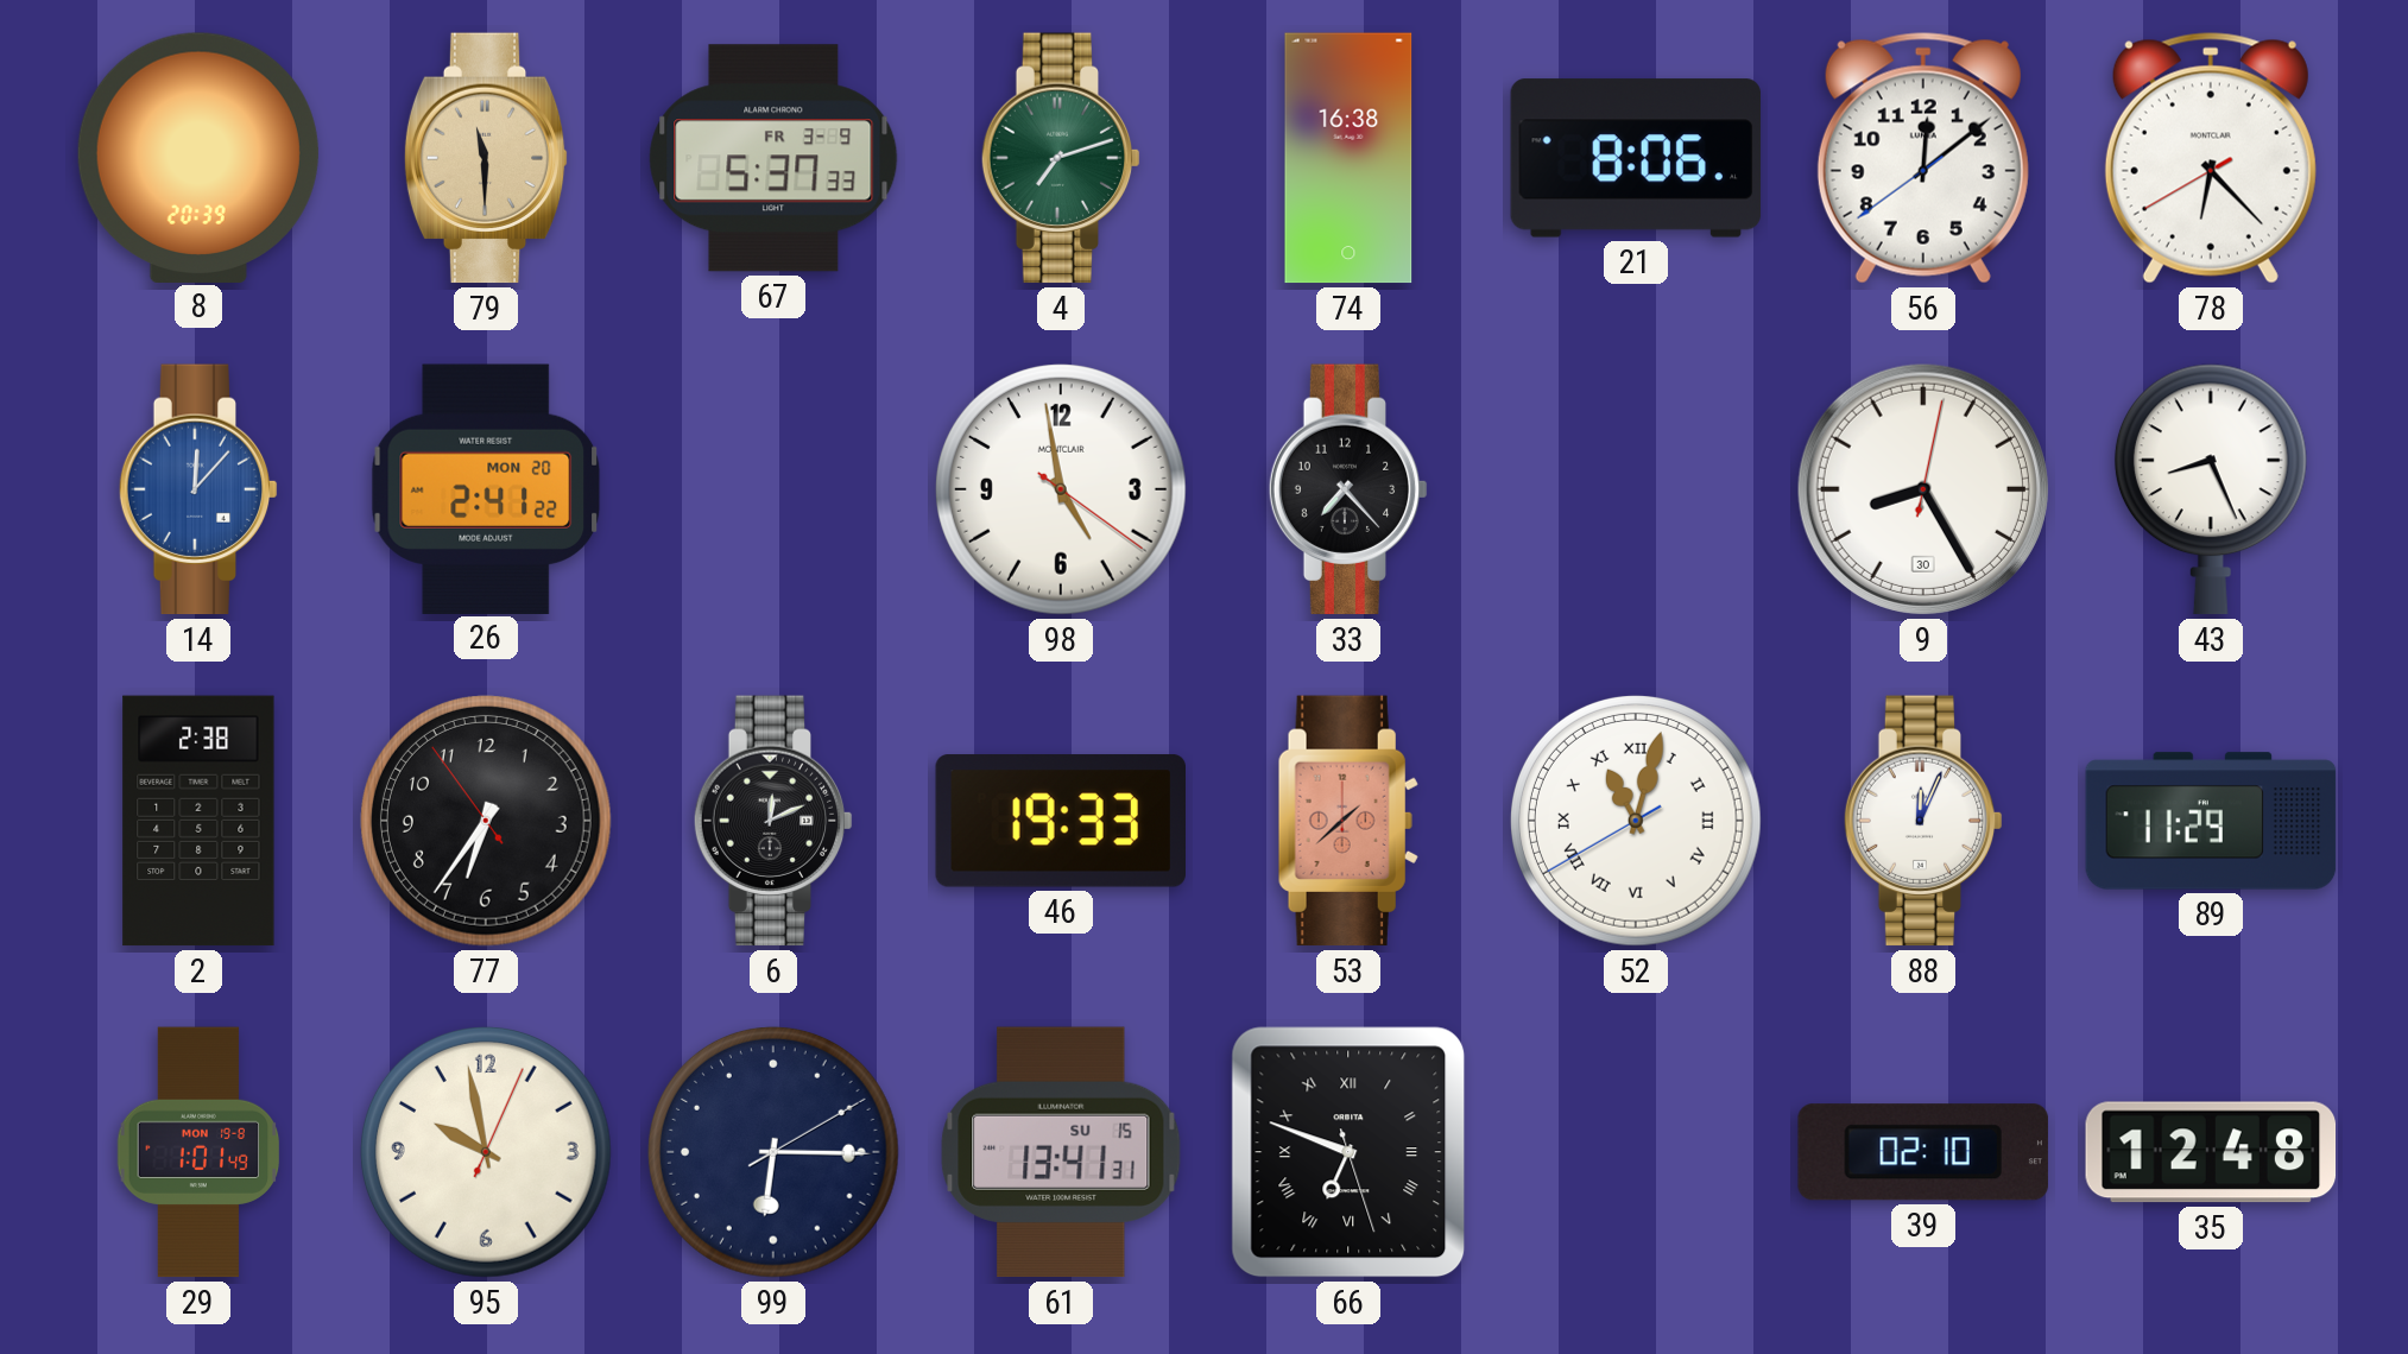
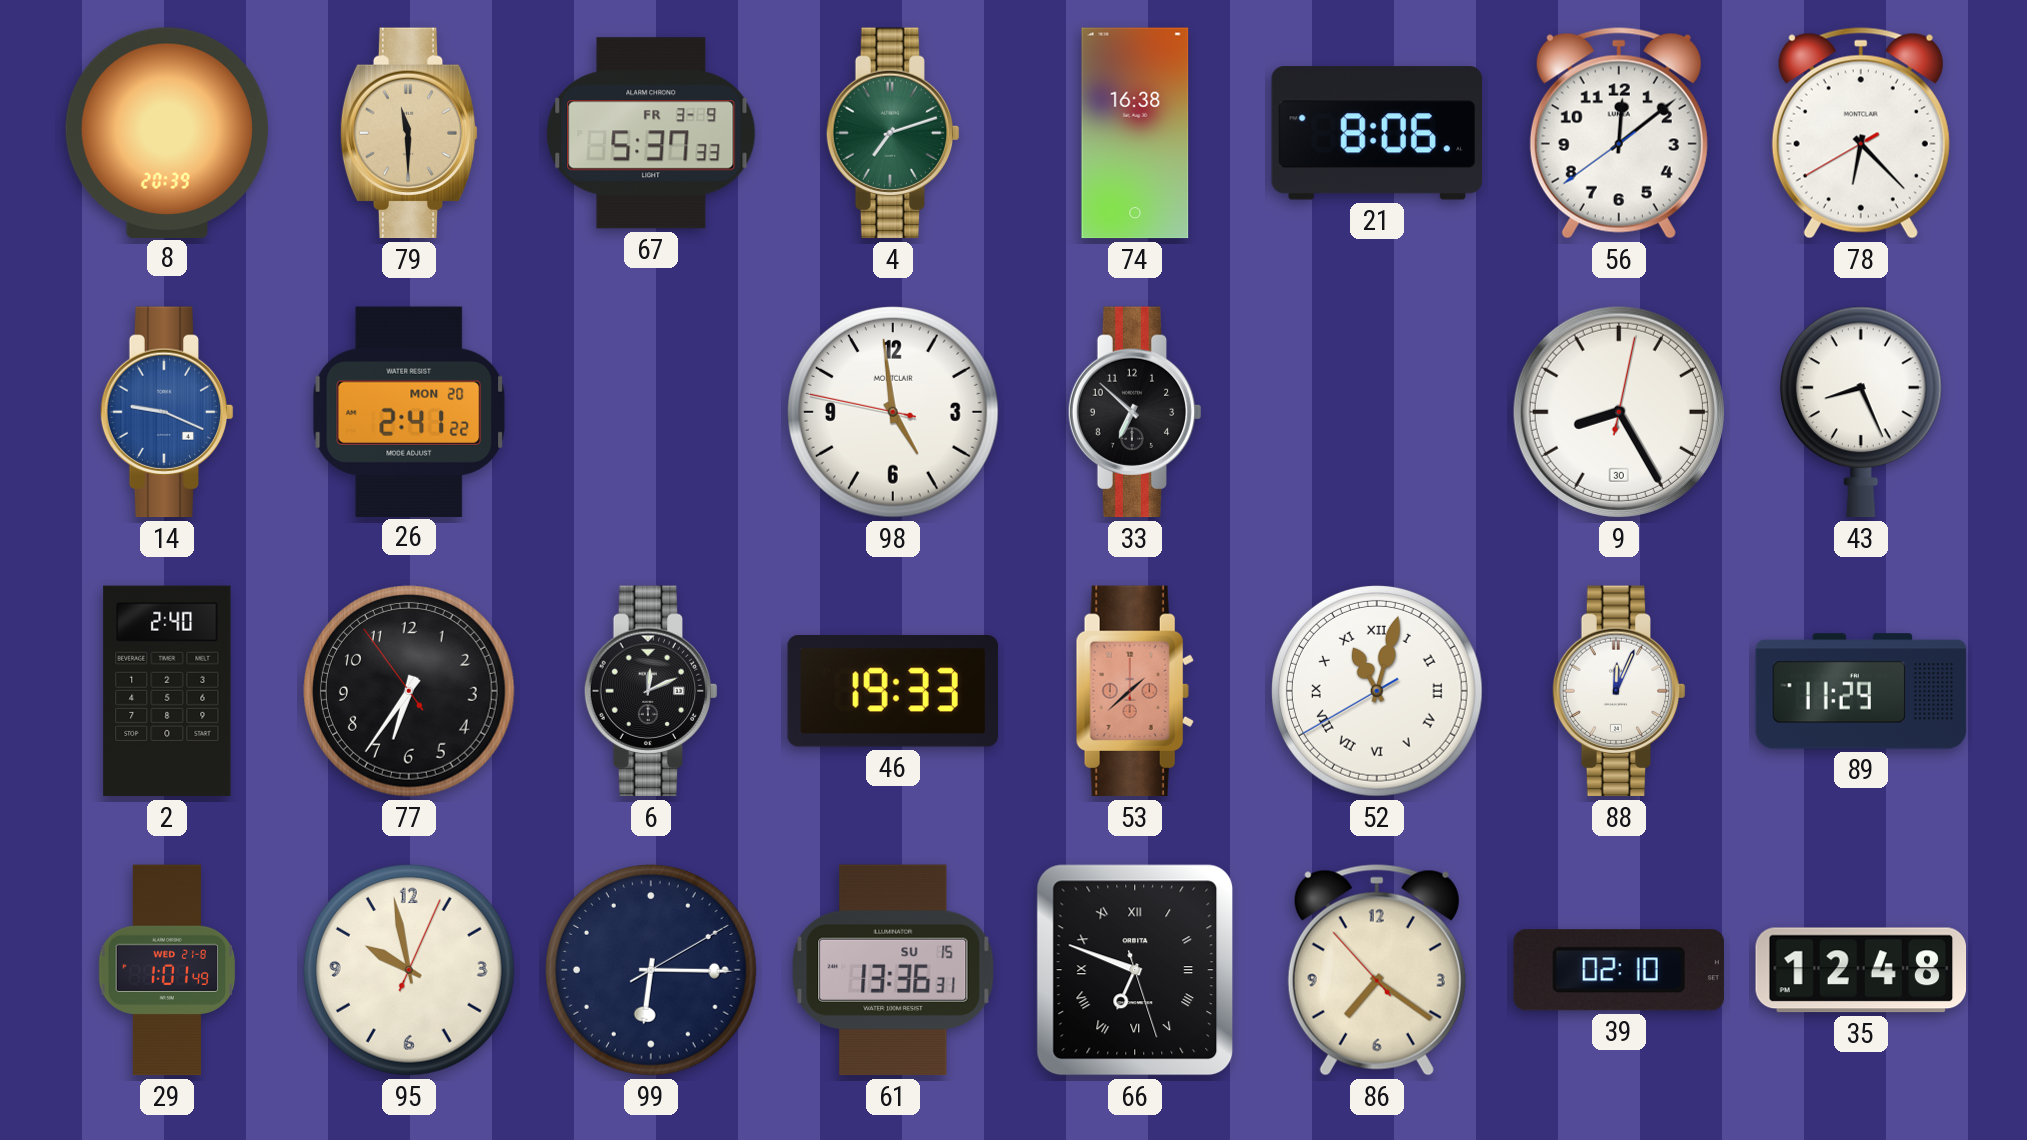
14: 12:07 -> 9:19 (167, 412)
98: 4:58:21 -> 4:58:47 (893, 412)
33: 7:23 -> 6:52 (1135, 412)
2: 2:38 -> 2:40 (167, 691)
29 date: MON 19-8 -> WED 21-8 (167, 970)
61: 13:41 -> 13:36 (893, 970)
86: none -> 7:20 (1377, 970)
